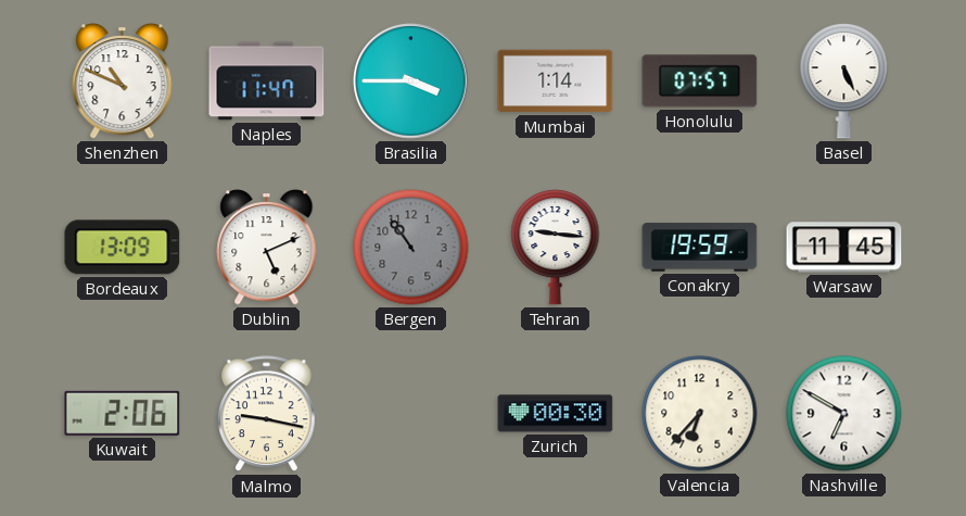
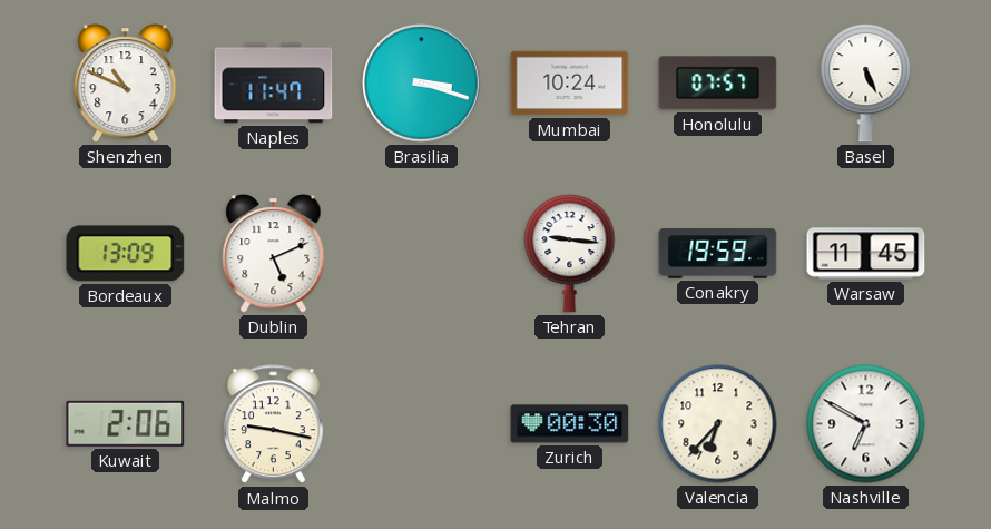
Brasilia: 3:45 -> 3:18 (422, 84)
Mumbai: 1:14 -> 10:24 (570, 84)
Bergen: 10:54 -> none (411, 248)
